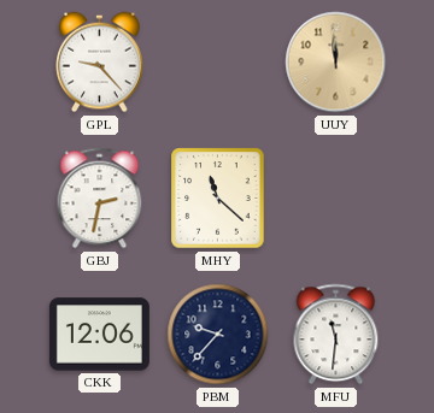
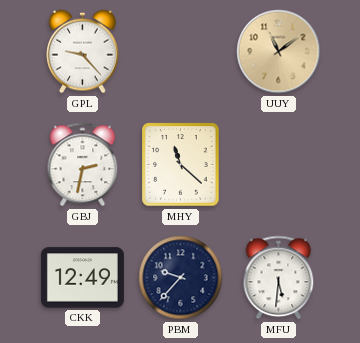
UUY: 11:59 -> 11:09 (279, 52)
CKK: 12:06 -> 12:49 (82, 278)
MFU: 11:31 -> 5:31 (279, 278)
